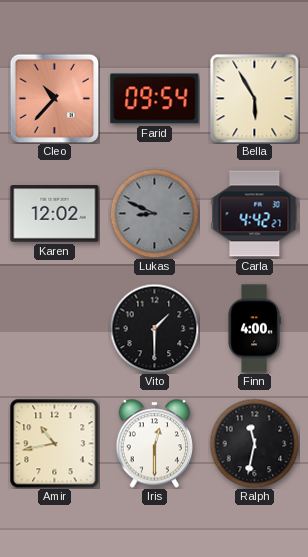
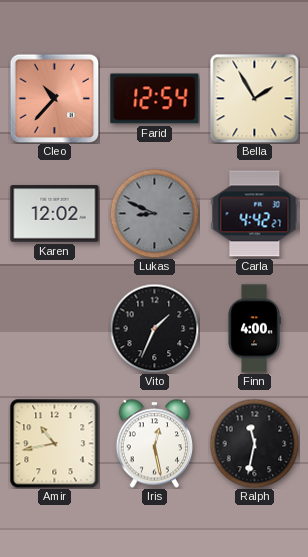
Farid: 09:54 -> 12:54 (155, 99)
Bella: 5:55 -> 1:55 (254, 98)
Vito: 1:30 -> 1:34 (154, 328)
Iris: 12:30 -> 12:28 (155, 444)
